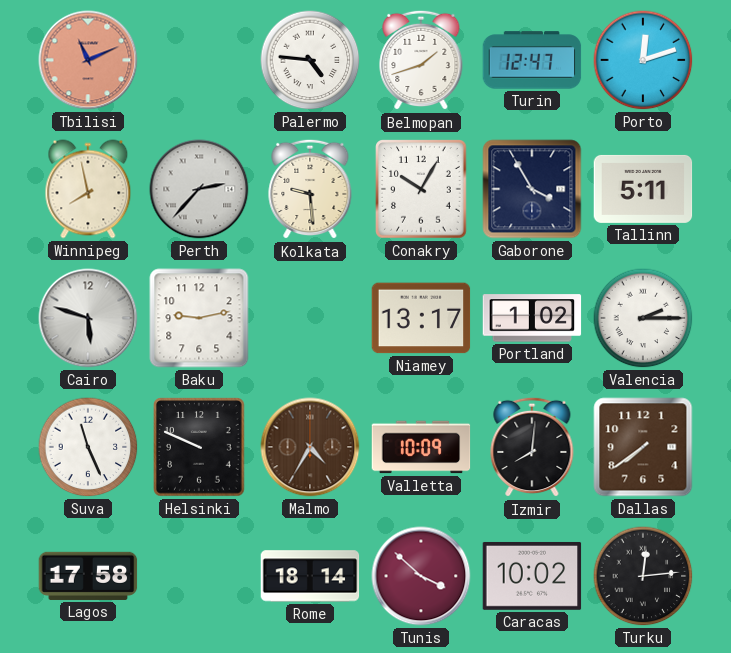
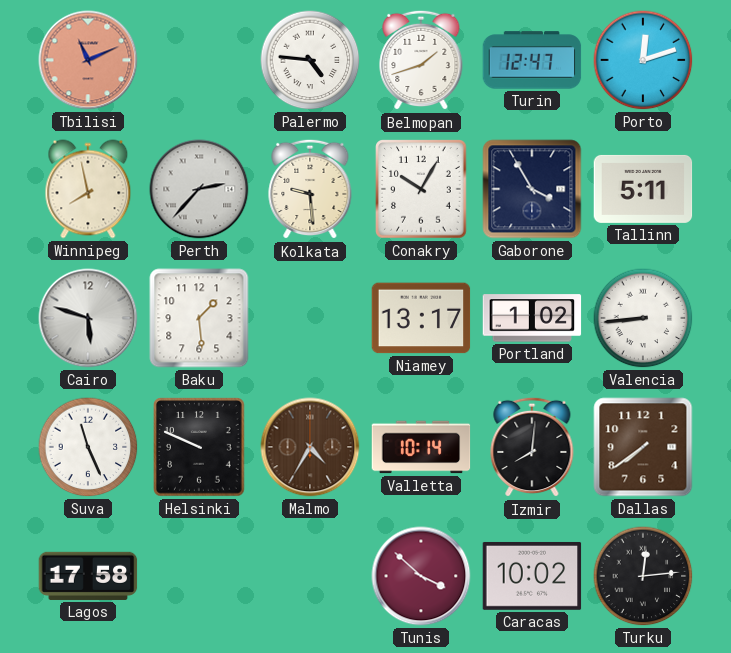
Baku: 9:13 -> 1:29 (199, 318)
Valencia: 2:15 -> 8:44 (643, 318)
Valletta: 10:09 -> 10:14 (421, 447)
Rome: 18:14 -> none (310, 576)
